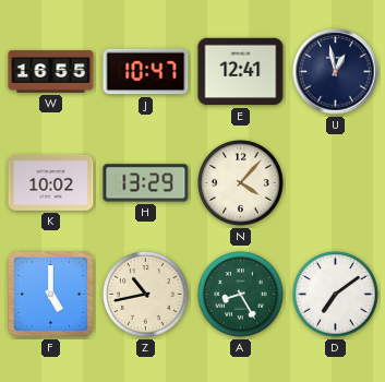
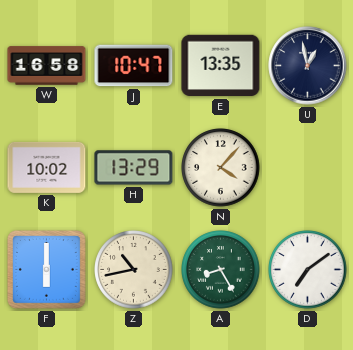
W: 16:55 -> 16:58 (47, 66)
E: 12:41 -> 13:35 (221, 66)
F: 5:00 -> 6:00 (46, 269)
